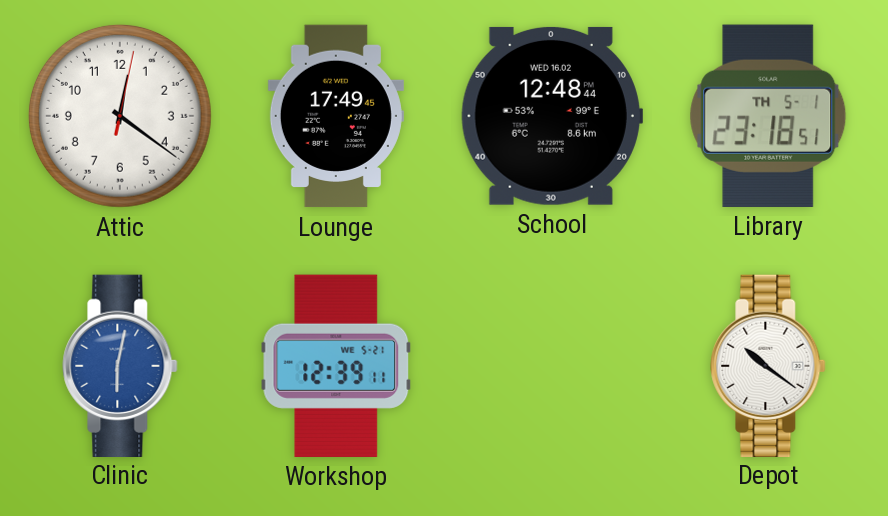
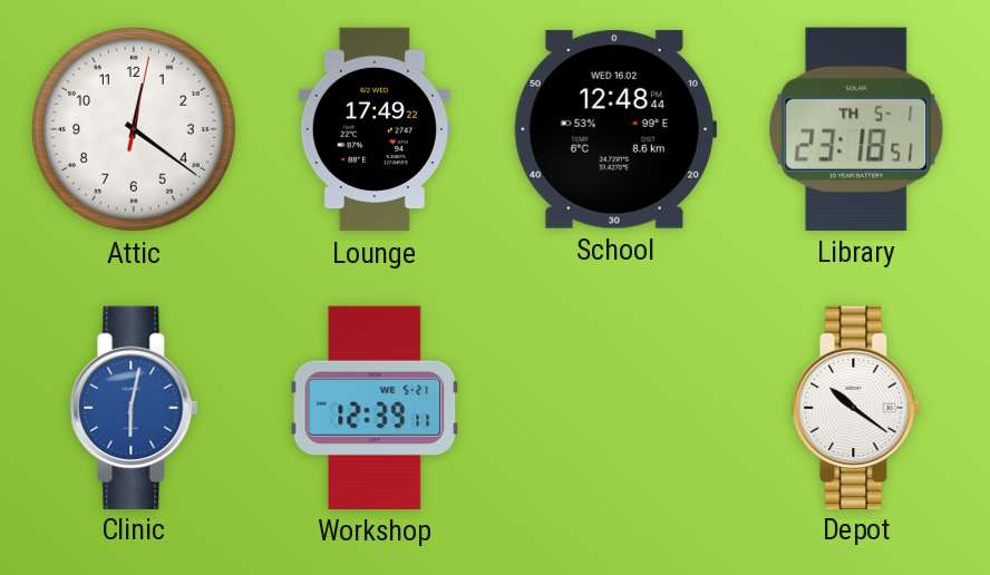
Lounge: 17:49:45 -> 17:49:22 (375, 129)
